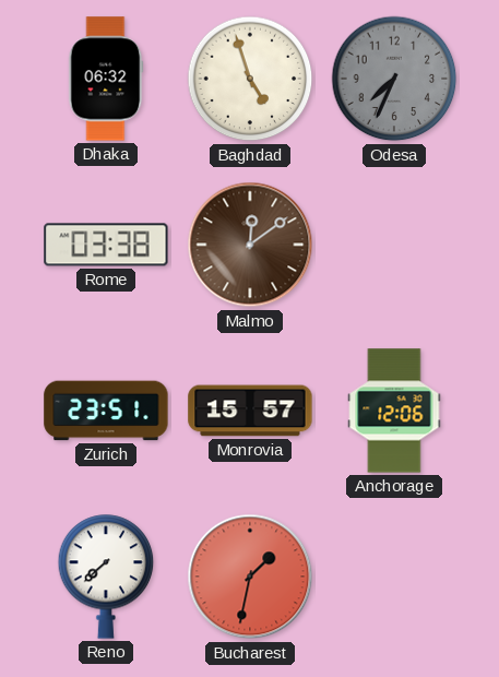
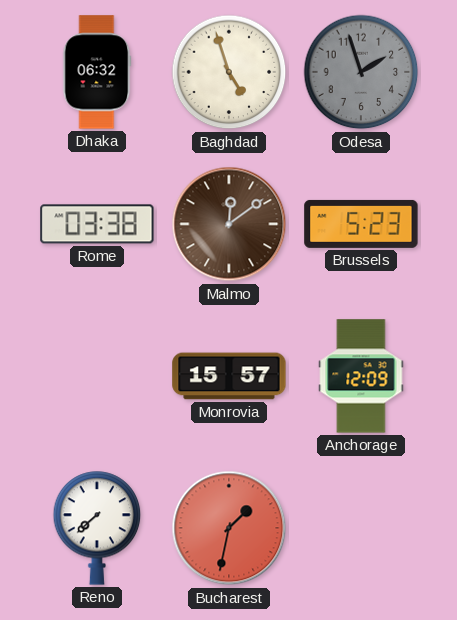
Odesa: 7:34 -> 1:57 (361, 72)
Brussels: none -> 5:23 (361, 224)
Zurich: 23:51 -> none (106, 411)
Anchorage: 12:06 -> 12:09 (361, 376)
